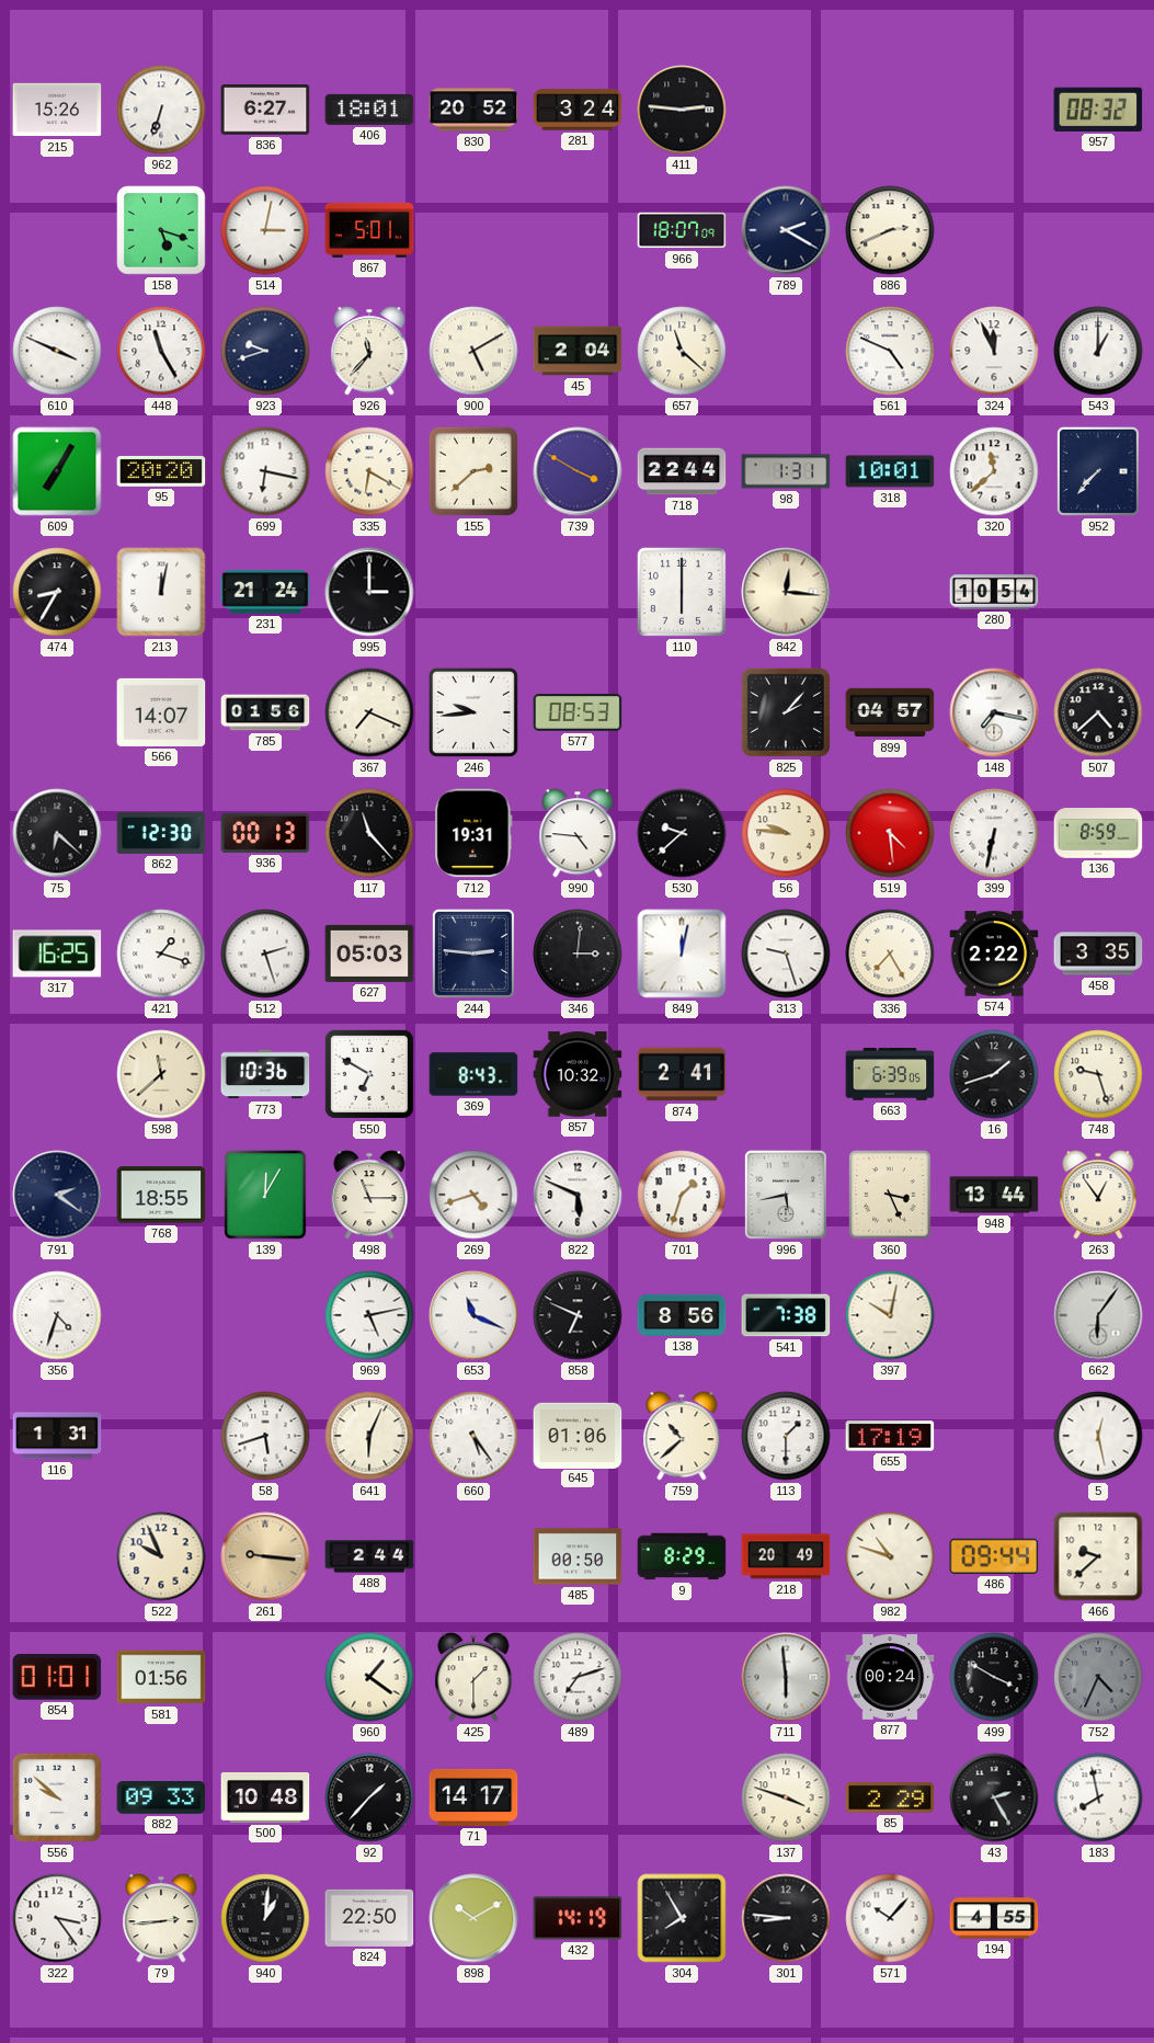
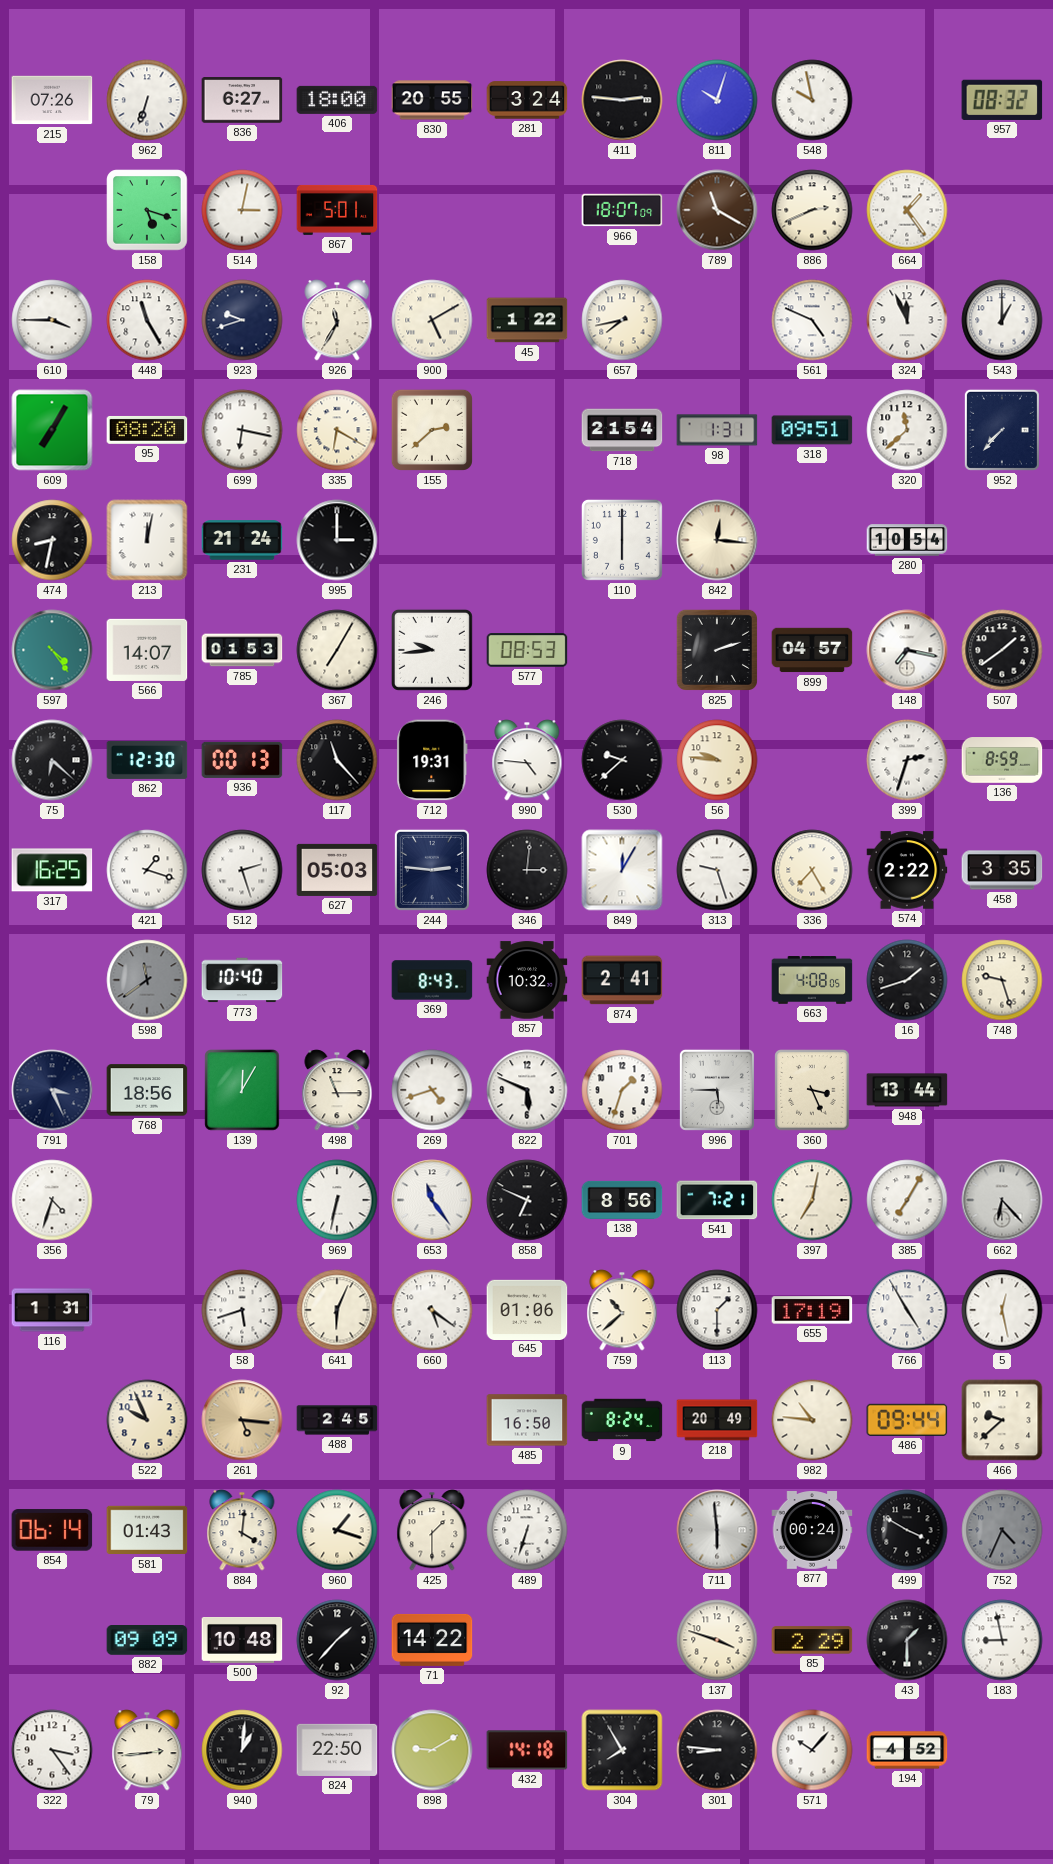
215: 15:26 -> 07:26 (52, 100)
406: 18:01 -> 18:00 (337, 100)
830: 20:52 -> 20:55 (432, 100)
811: none -> 10:03 (717, 100)
548: none -> 9:58 (812, 100)
789: 2:20 -> 11:20 (717, 210)
789 dial: navy -> brown (717, 210)
664: none -> 1:24 (907, 210)
610: 3:49 -> 3:45 (52, 320)
926: 11:37 -> 11:35 (337, 320)
45: 2:04 -> 1:22 (527, 320)
657: 11:22 -> 7:43 (622, 320)
95: 20:20 -> 08:20 (147, 430)
739: 3:50 -> none (578, 471)
718: 22:44 -> 21:54 (622, 430)
318: 10:01 -> 09:51 (812, 430)
474: 8:35 -> 8:32 (52, 540)
597: none -> 4:24 (52, 650)
785: 01:56 -> 01:53 (242, 650)
367: 7:19 -> 7:05 (337, 650)
825: 2:07 -> 2:12 (717, 650)
507: 4:38 -> 1:39 (1002, 650)
519: 4:29 -> none (890, 833)
399: 6:32 -> 2:33 (907, 760)
849: 12:02 -> 12:05 (622, 870)
598: 11:38 -> 11:39 (147, 980)
598 dial: cream -> grey (147, 980)
773: 10:36 -> 10:40 (242, 980)
550: 6:50 -> none (369, 1074)
663: 6:39 -> 4:08 (812, 980)
791: 2:21 -> 3:26 (52, 1090)
768: 18:55 -> 18:56 (147, 1090)
996: 5:43 -> 5:45 (717, 1090)
263: 12:54 -> none (1098, 1195)
969: 5:13 -> 6:32 (337, 1200)
653: 11:19 -> 11:24 (432, 1200)
541: 7:38 -> 7:21 (717, 1200)
397: 10:02 -> 7:02 (812, 1200)
385: none -> 7:05 (907, 1200)
662: 6:06 -> 6:23 (1002, 1200)
660: 5:24 -> 5:21 (432, 1310)
766: none -> 4:55 (907, 1310)
261: 9:16 -> 5:16 (242, 1420)
488: 2:44 -> 2:45 (337, 1420)
485: 00:50 -> 16:50 (527, 1420)
9: 8:29 -> 8:24 (622, 1420)
982: 10:48 -> 10:46 (812, 1420)
854: 01:01 -> 06:14 (52, 1530)
581: 01:56 -> 01:43 (147, 1530)
884: none -> 4:01 (242, 1530)
960: 1:21 -> 1:18 (337, 1530)
489: 7:12 -> 6:33 (527, 1530)
556: 9:52 -> none (57, 1797)
882: 09:33 -> 09:09 (147, 1640)
71: 14:17 -> 14:22 (432, 1640)
43: 2:25 -> 1:30 (907, 1640)
183: 7:58 -> 8:58 (1002, 1640)
898: 10:10 -> 9:10 (432, 1750)
432: 14:19 -> 14:18 (527, 1750)
194: 4:55 -> 4:52 (907, 1750)
